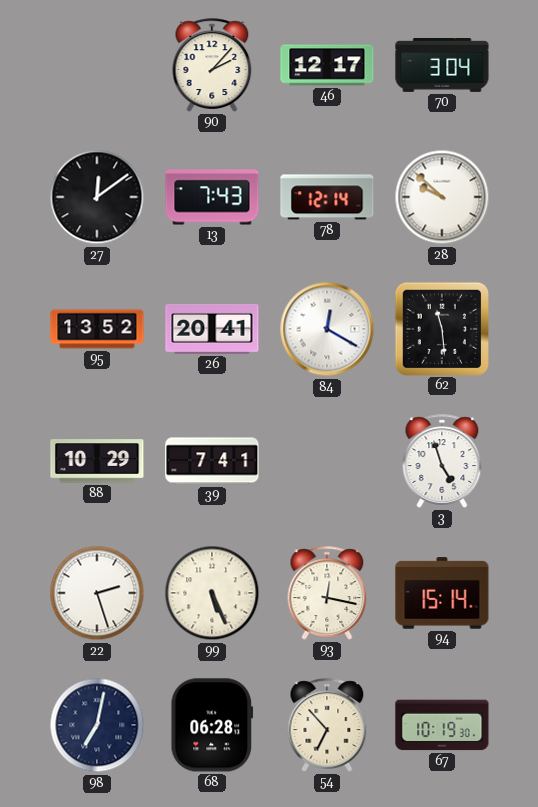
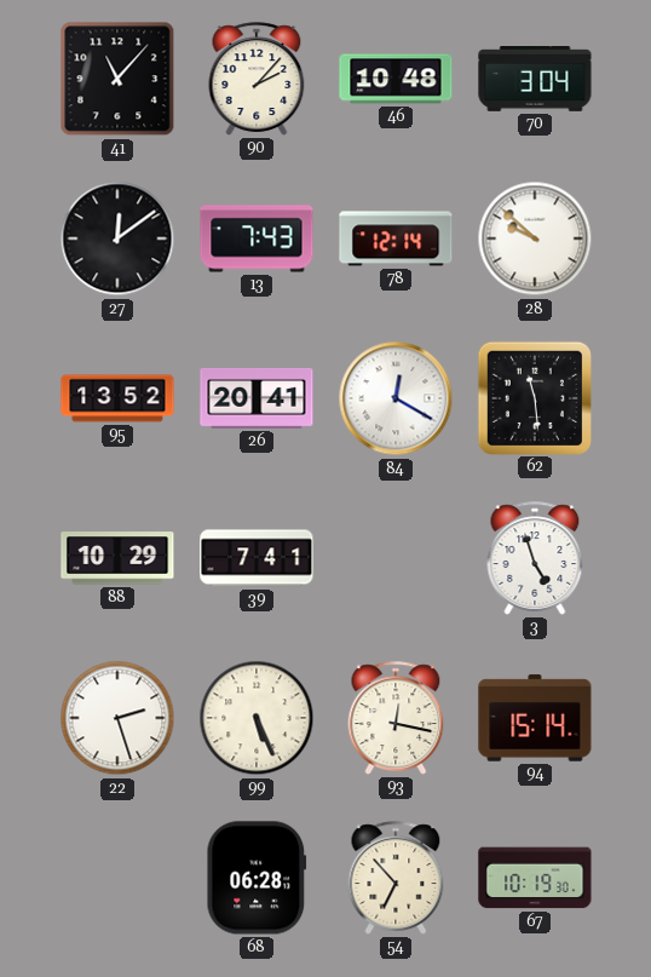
41: none -> 11:07 (117, 79)
46: 12:17 -> 10:48 (396, 79)
98: 7:02 -> none (97, 725)
